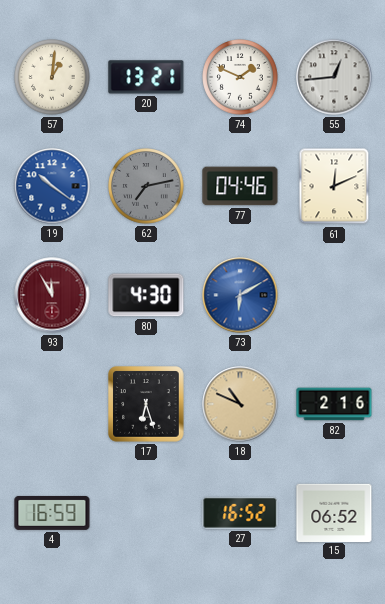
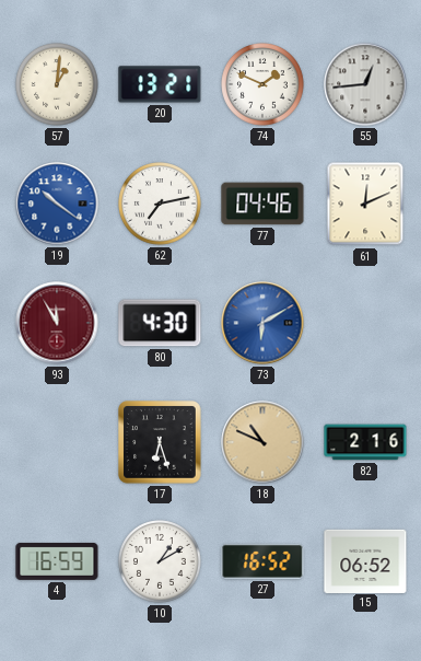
62 dial: grey -> white (160, 204)
10: none -> 1:10 (160, 561)
